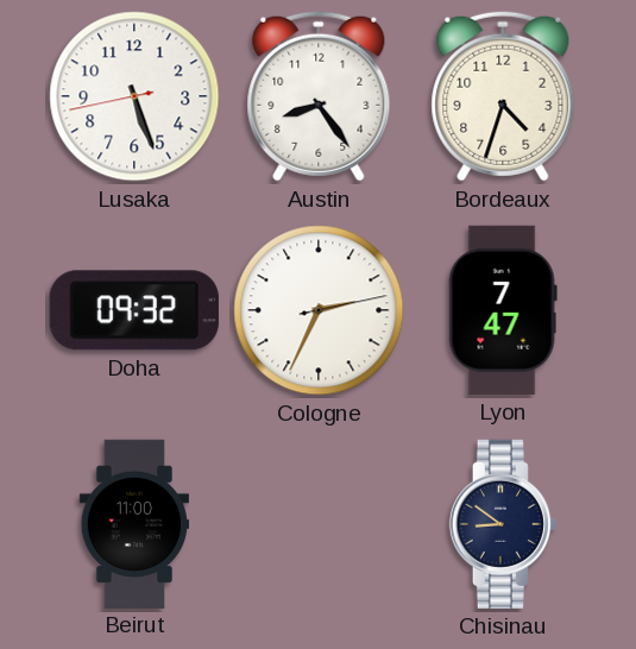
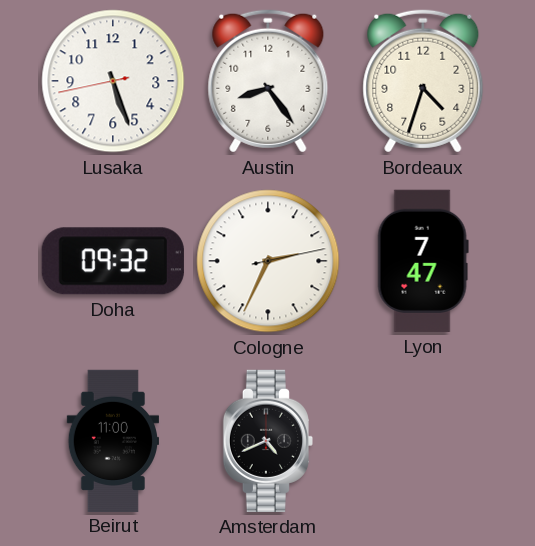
Amsterdam: none -> 4:41 (267, 441)
Chisinau: 8:51 -> none (502, 524)
